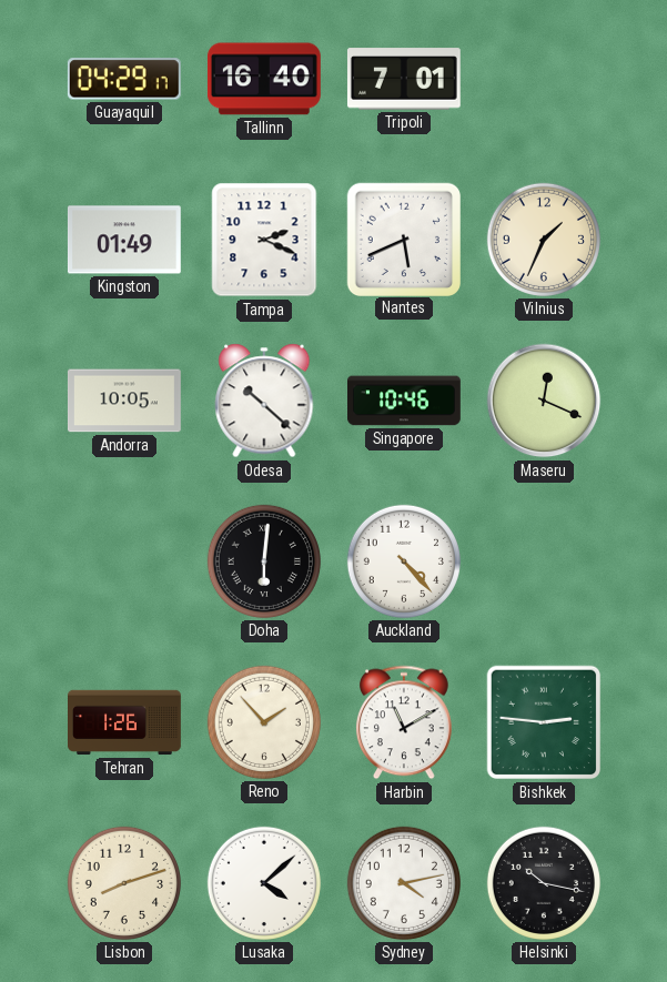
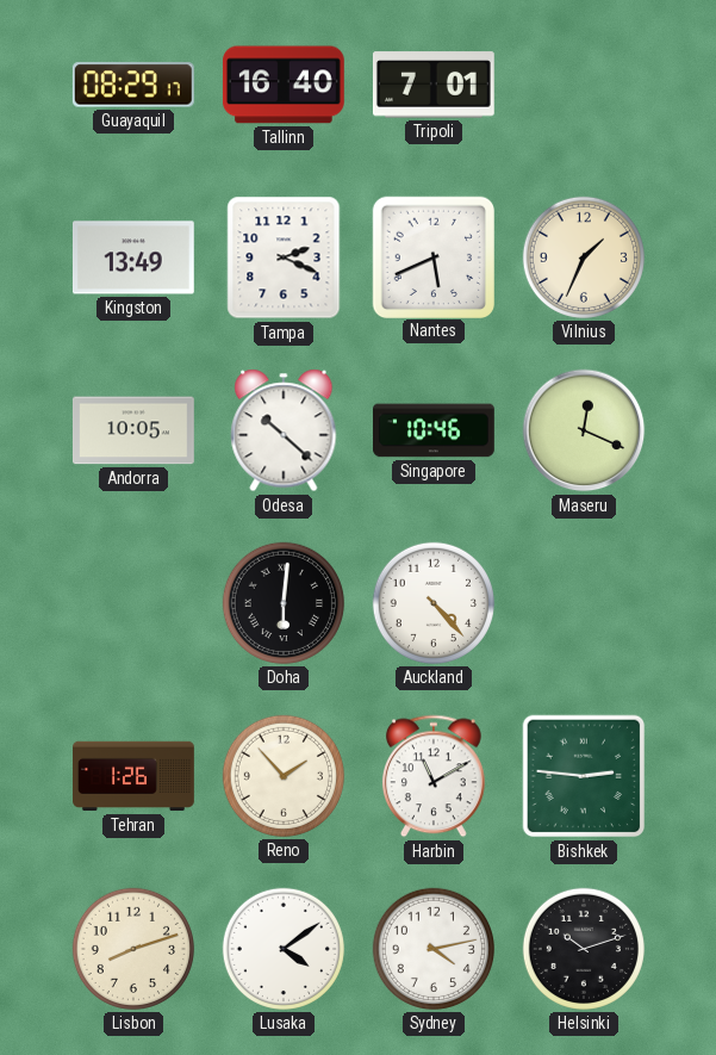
Guayaquil: 04:29 -> 08:29 (133, 85)
Kingston: 01:49 -> 13:49 (133, 257)
Lusaka: 4:08 -> 4:09 (284, 949)
Helsinki: 10:17 -> 10:12 (584, 949)
